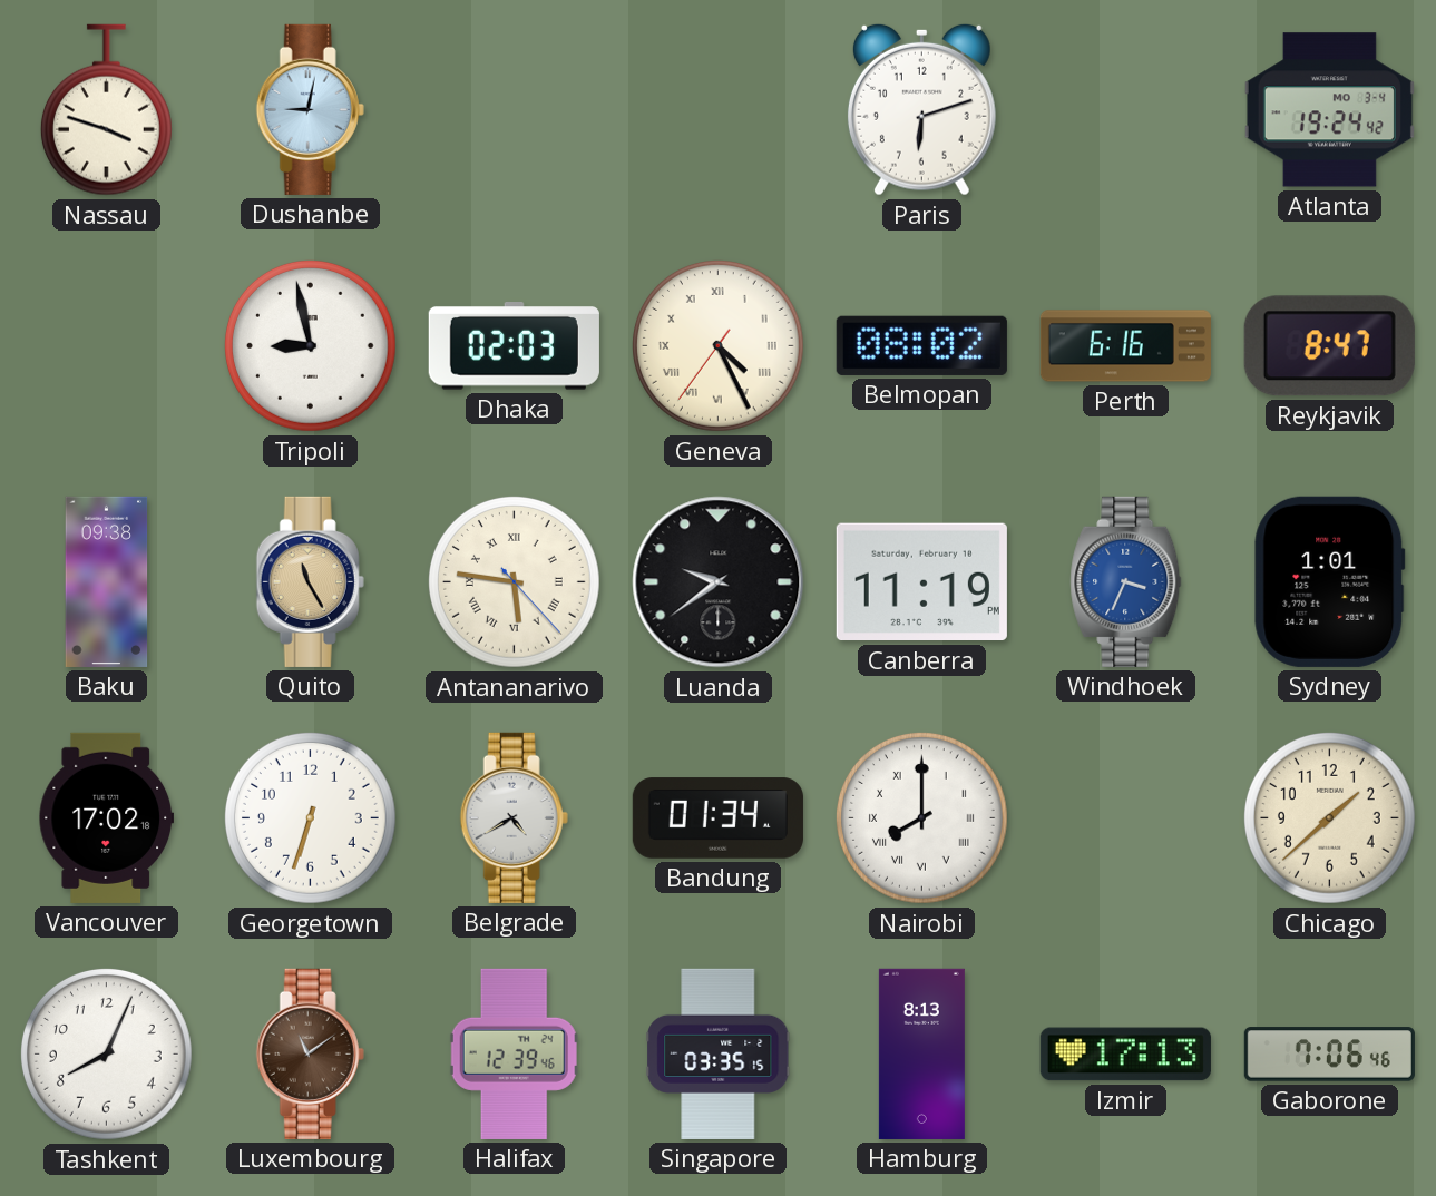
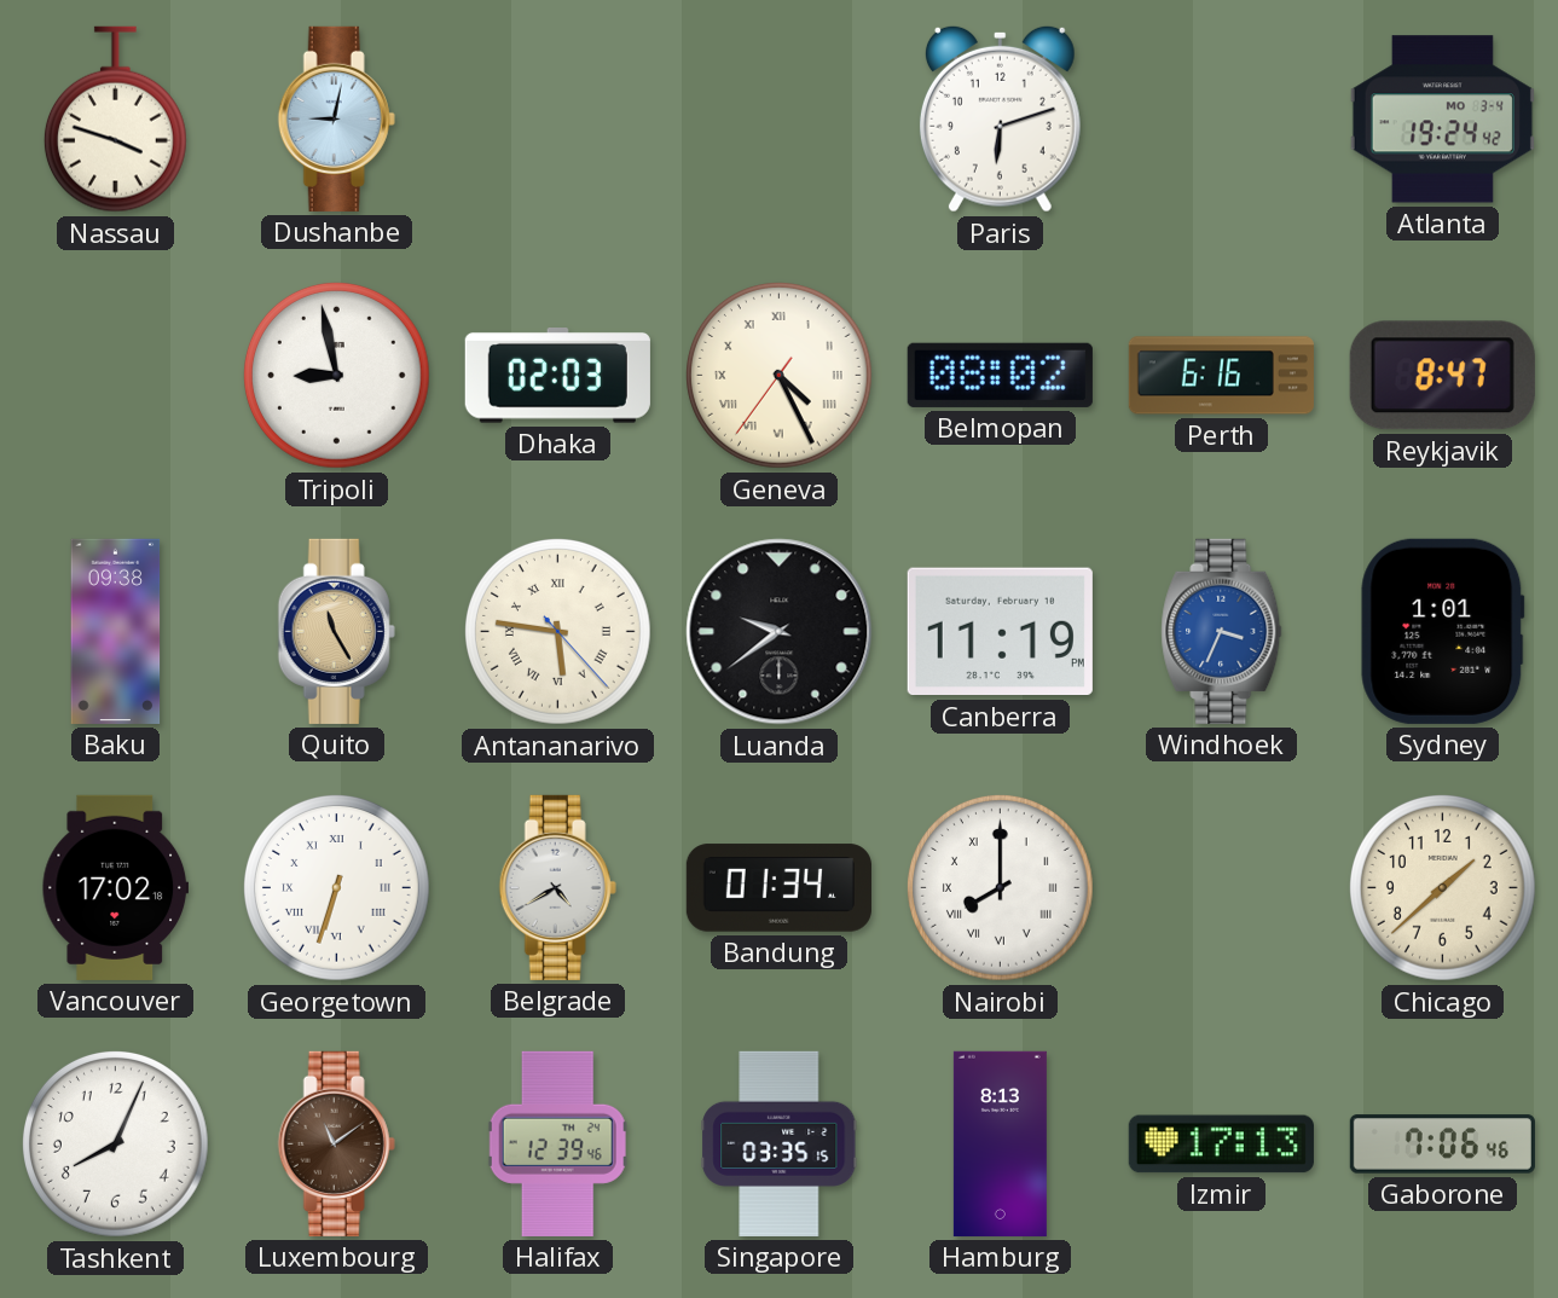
Georgetown numerals: Arabic -> Roman (337, 888)
